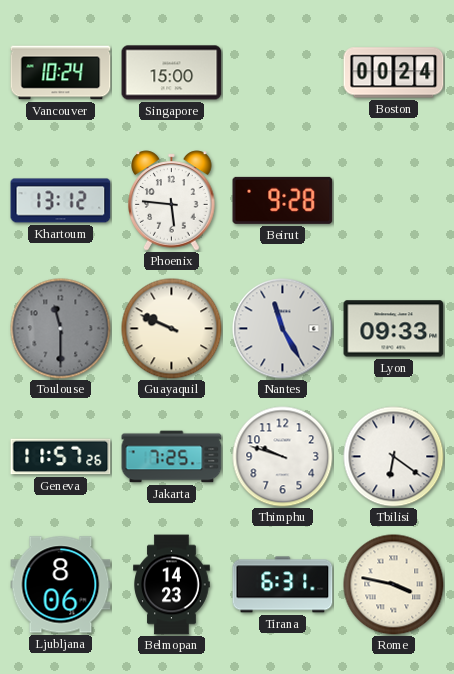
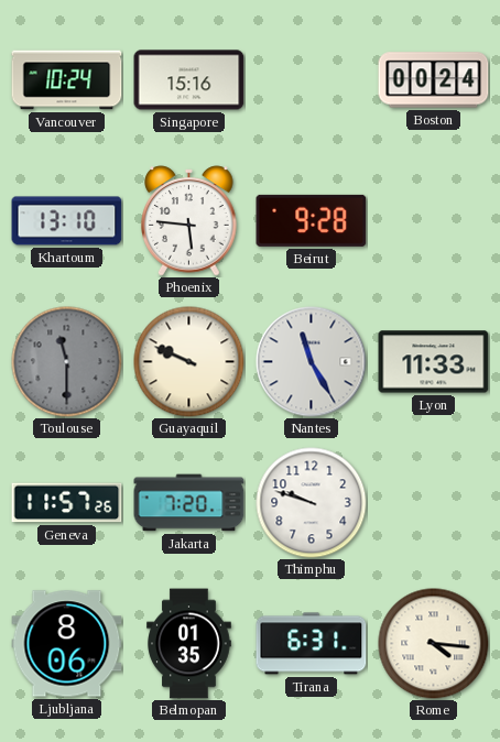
Singapore: 15:00 -> 15:16 (189, 80)
Khartoum: 13:12 -> 13:10 (67, 221)
Lyon: 09:33 -> 11:33 (434, 362)
Jakarta: 7:25 -> 7:20 (189, 503)
Tbilisi: 6:21 -> none (394, 457)
Belmopan: 14:23 -> 01:35 (189, 644)
Rome: 3:47 -> 4:16 (434, 644)
